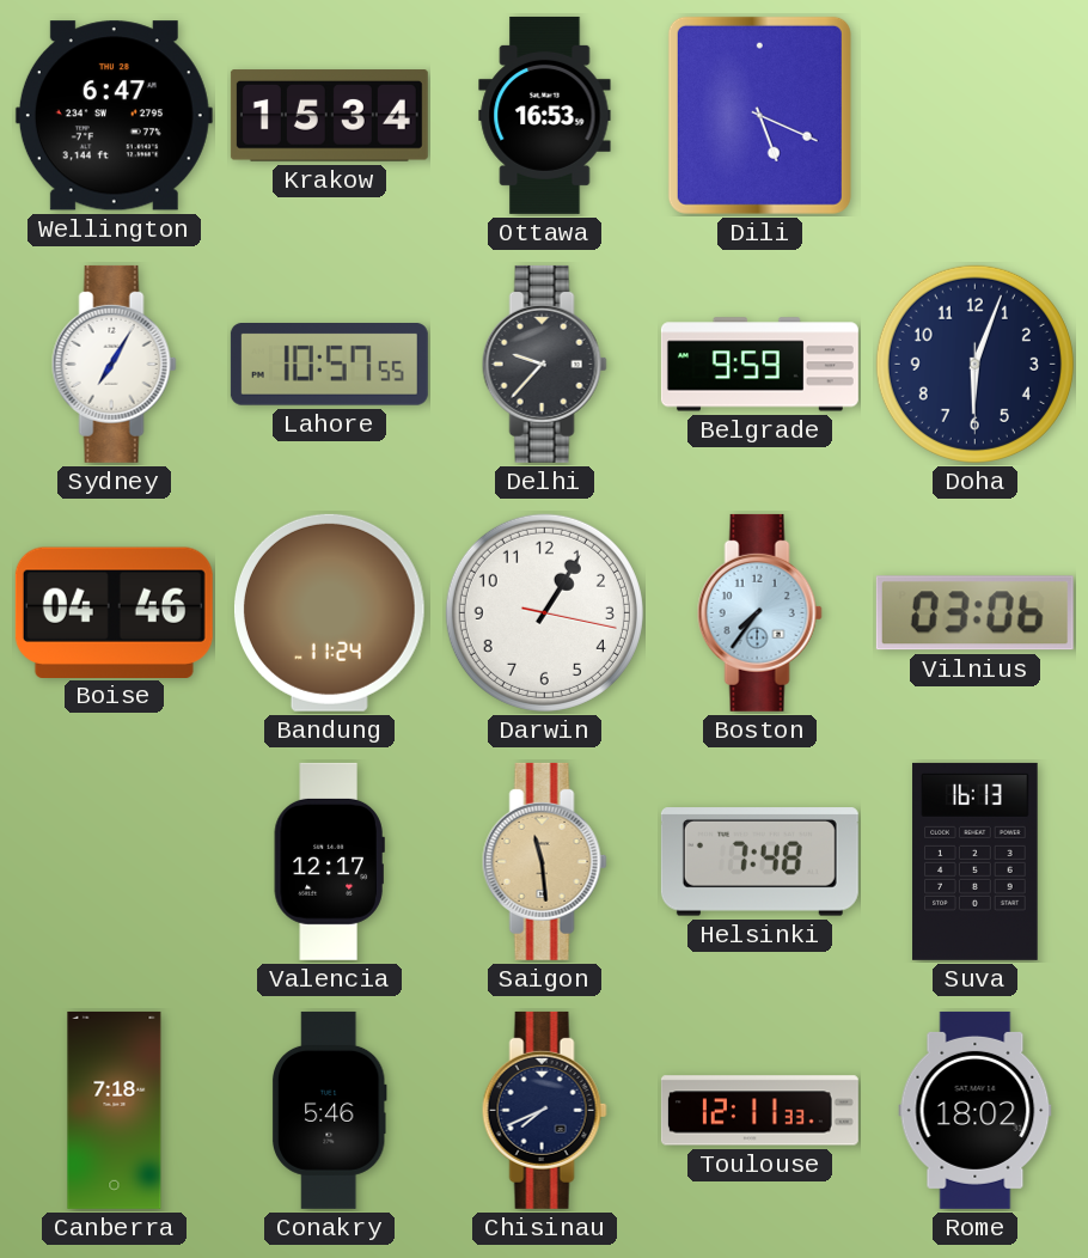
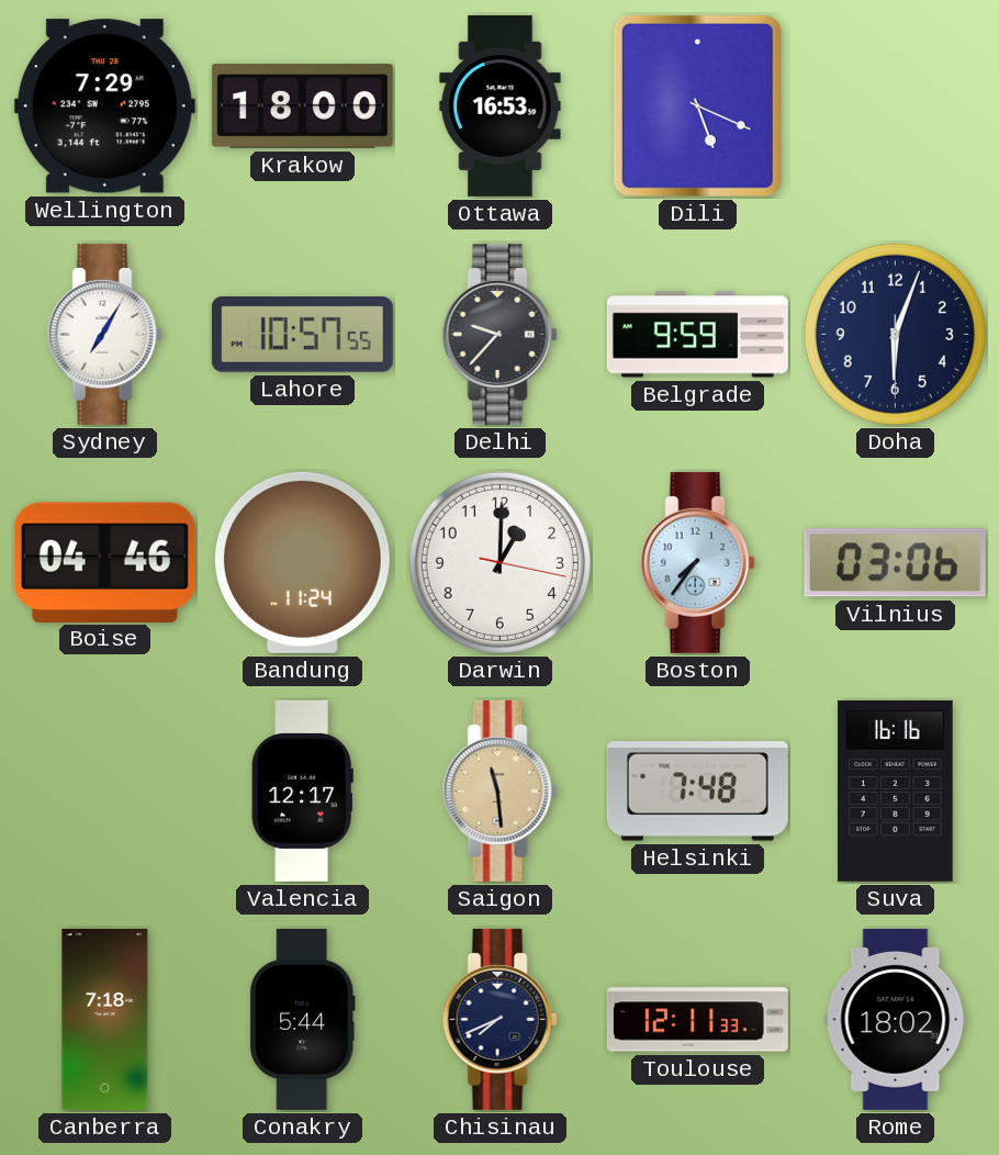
Wellington: 6:47 -> 7:29 (104, 106)
Krakow: 15:34 -> 18:00 (302, 106)
Darwin: 1:05 -> 1:00 (500, 562)
Suva: 16:13 -> 16:16 (896, 790)
Conakry: 5:46 -> 5:44 (302, 1019)
